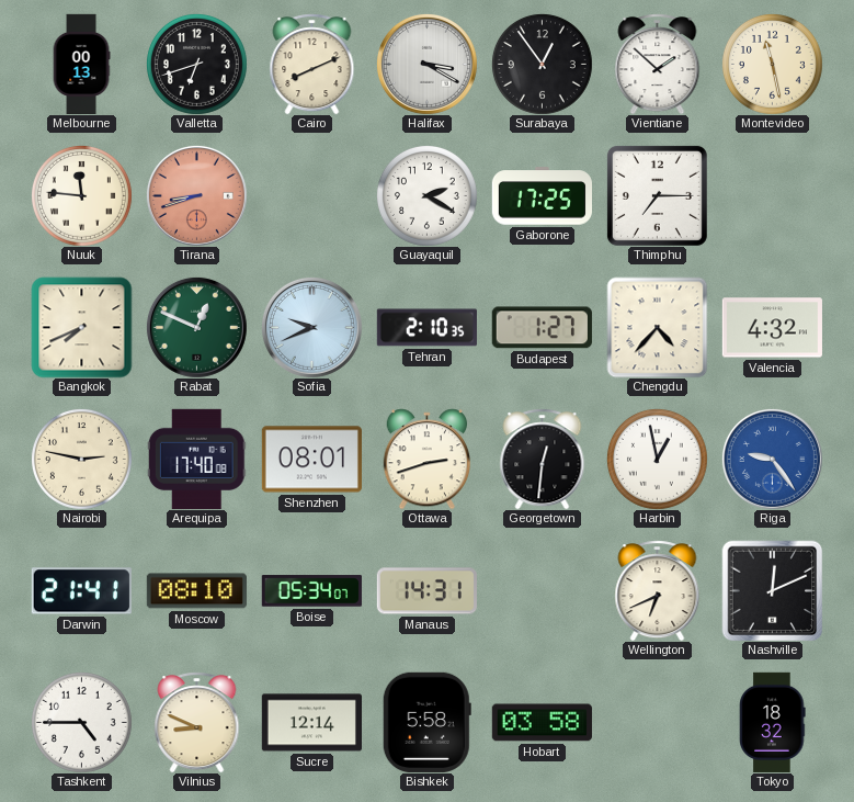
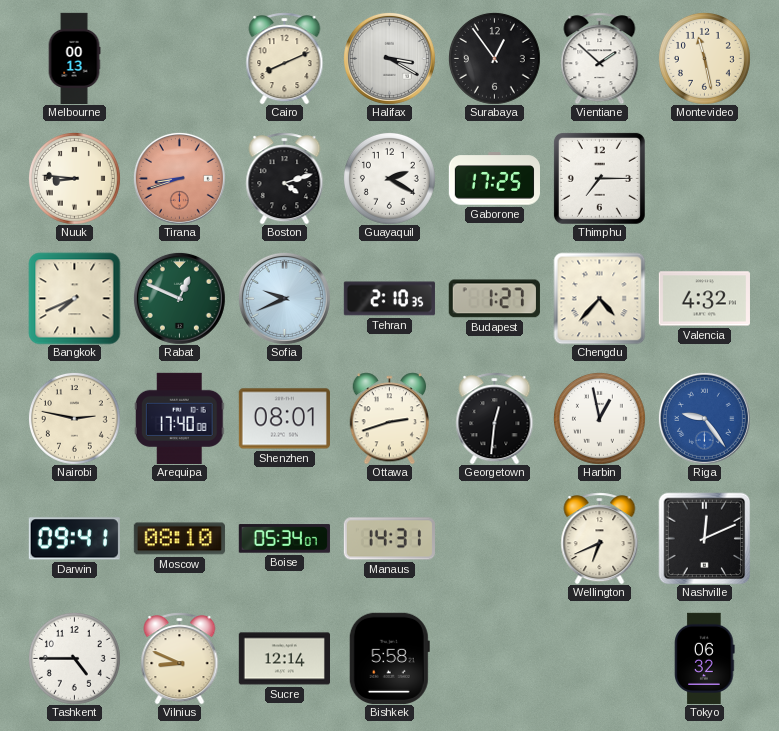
Valletta: 6:42 -> none (196, 64)
Nuuk: 11:46 -> 8:46 (74, 178)
Boston: none -> 4:12 (285, 178)
Darwin: 21:41 -> 09:41 (74, 539)
Hobart: 03:58 -> none (542, 723)
Tokyo: 18:32 -> 06:32 (705, 658)
